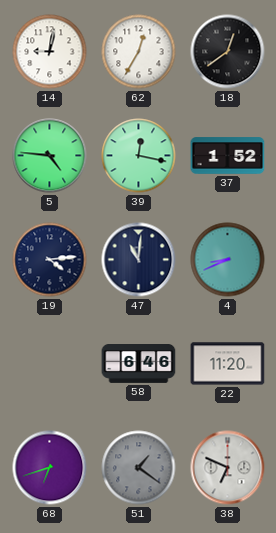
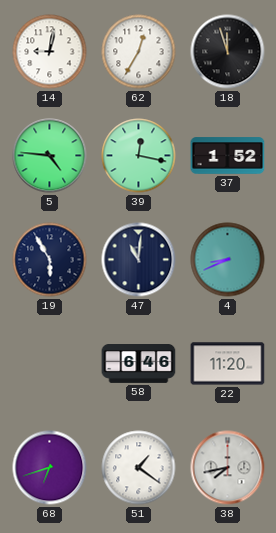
18: 12:39 -> 11:57 (228, 52)
19: 4:14 -> 5:55 (50, 260)
51 dial: grey -> white (139, 468)
38: 6:49 -> 7:43 (228, 468)
